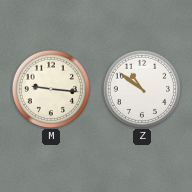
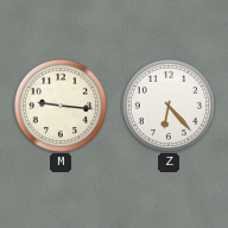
Z: 10:51 -> 6:23 (167, 104)
